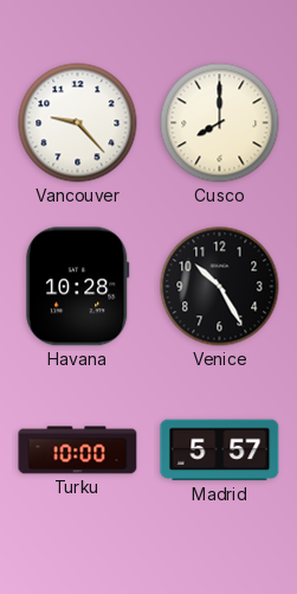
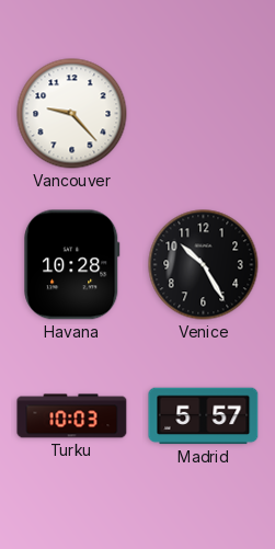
Cusco: 8:00 -> none (220, 123)
Turku: 10:00 -> 10:03 (72, 416)
